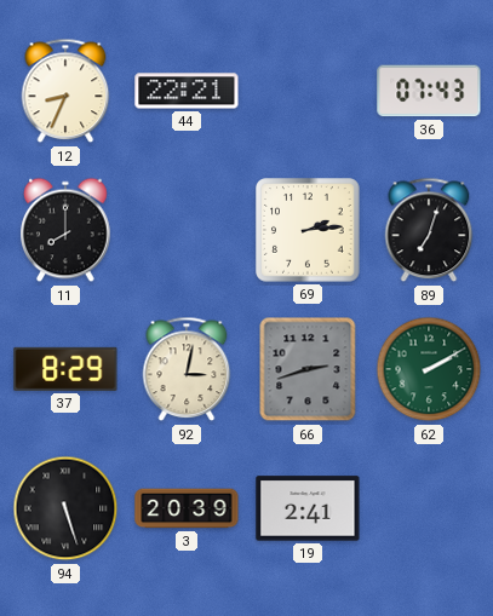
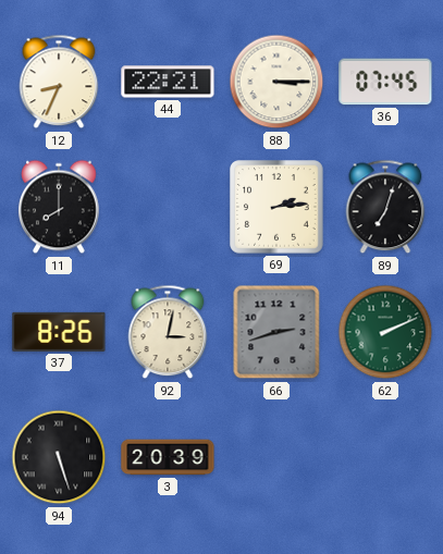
88: none -> 3:15 (276, 82)
36: 07:43 -> 07:45 (385, 82)
37: 8:29 -> 8:26 (59, 332)
62: 2:10 -> 2:11 (385, 332)
19: 2:41 -> none (308, 508)
